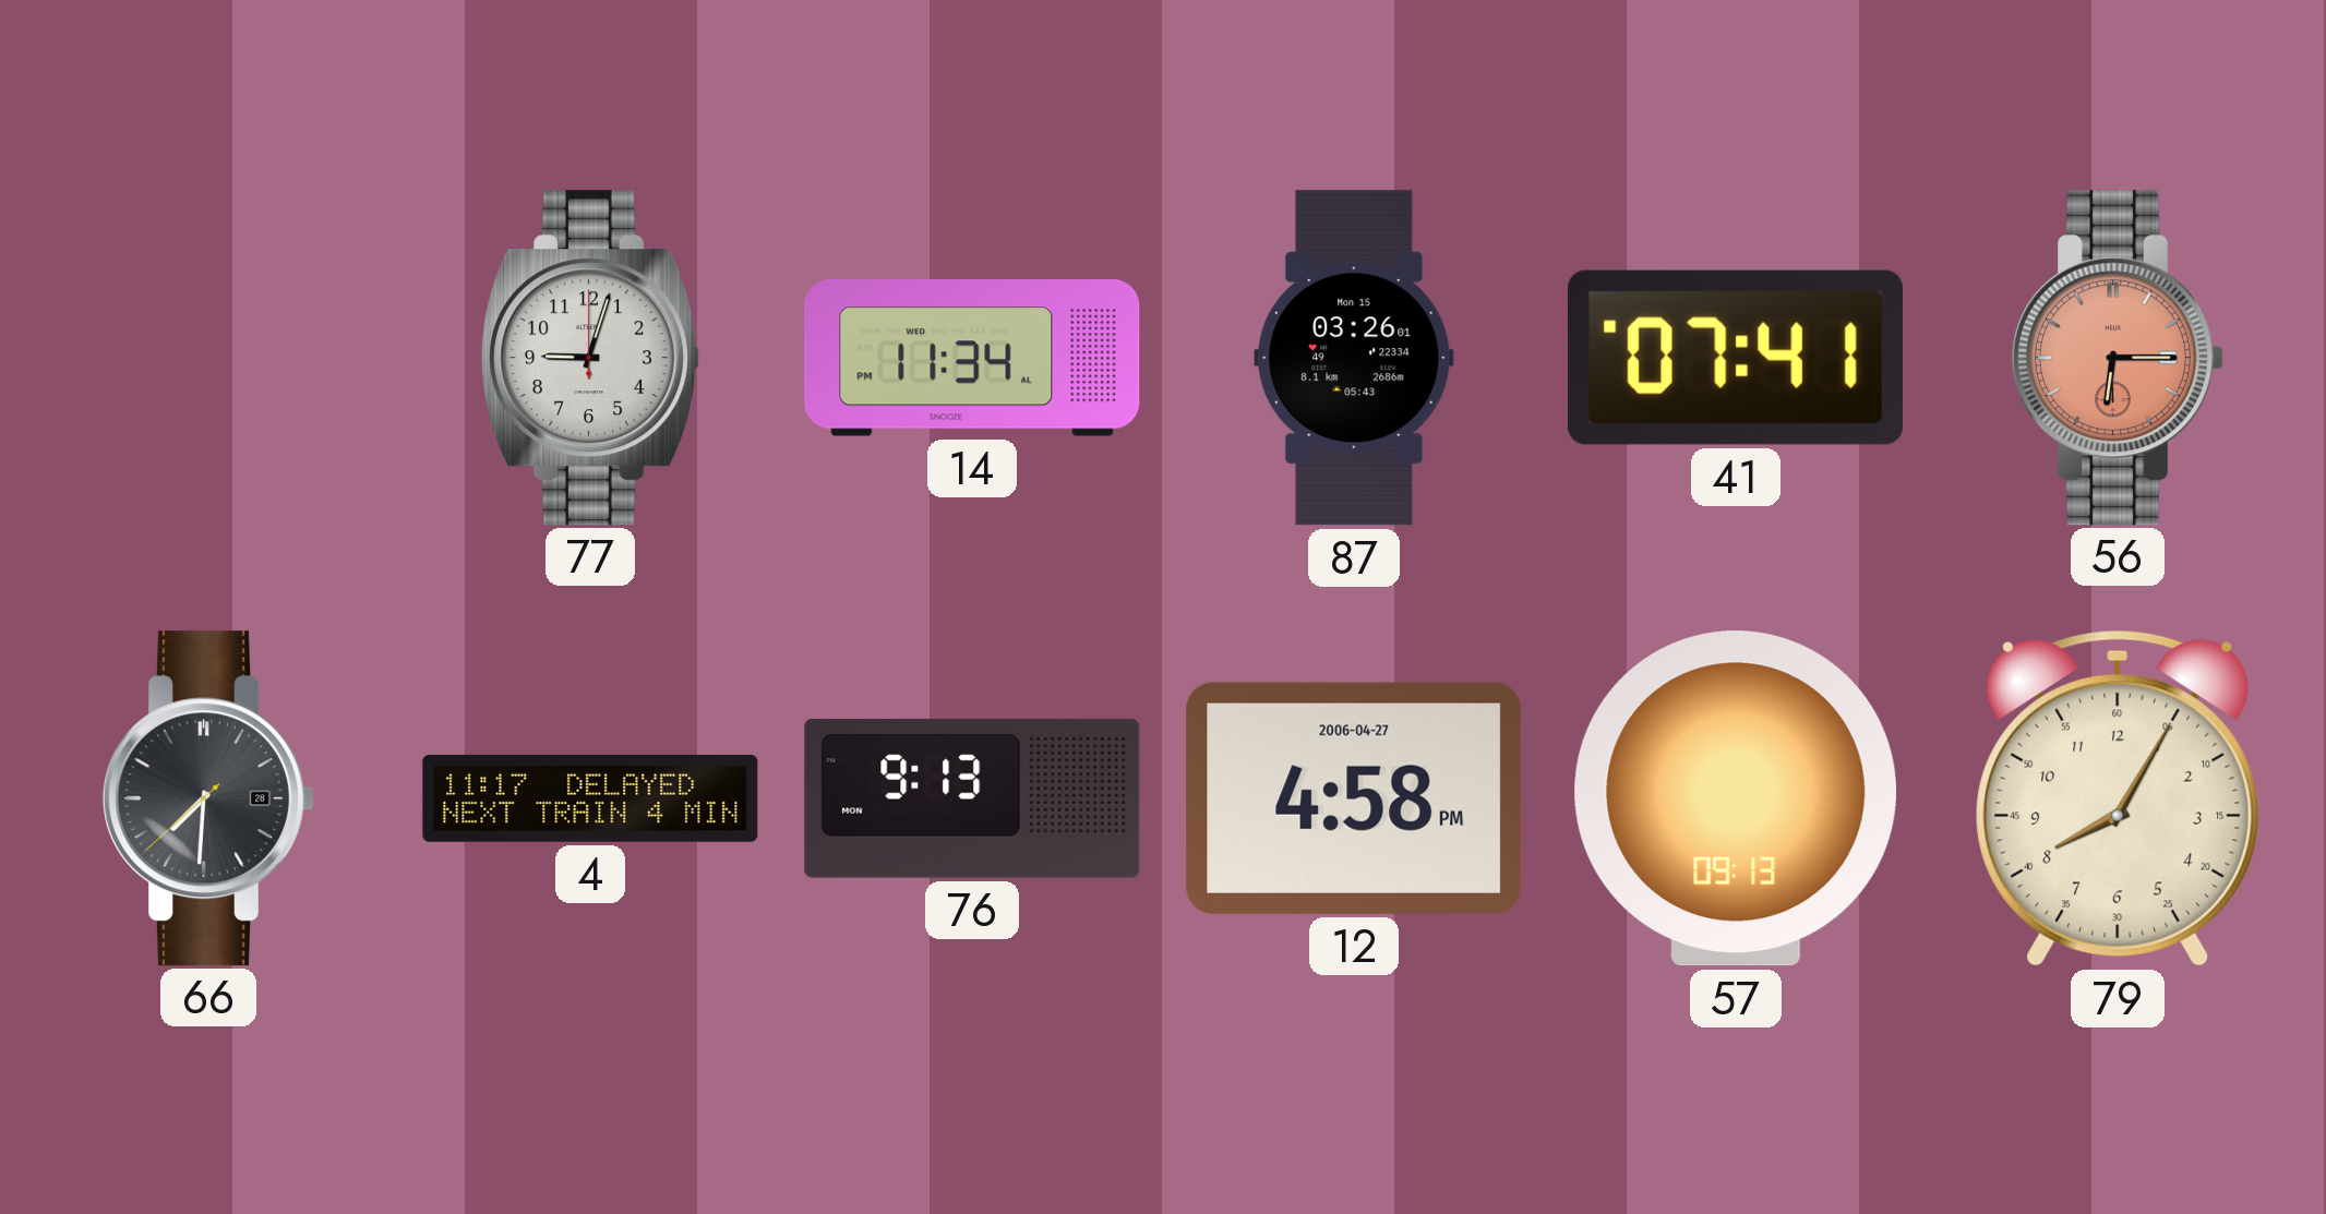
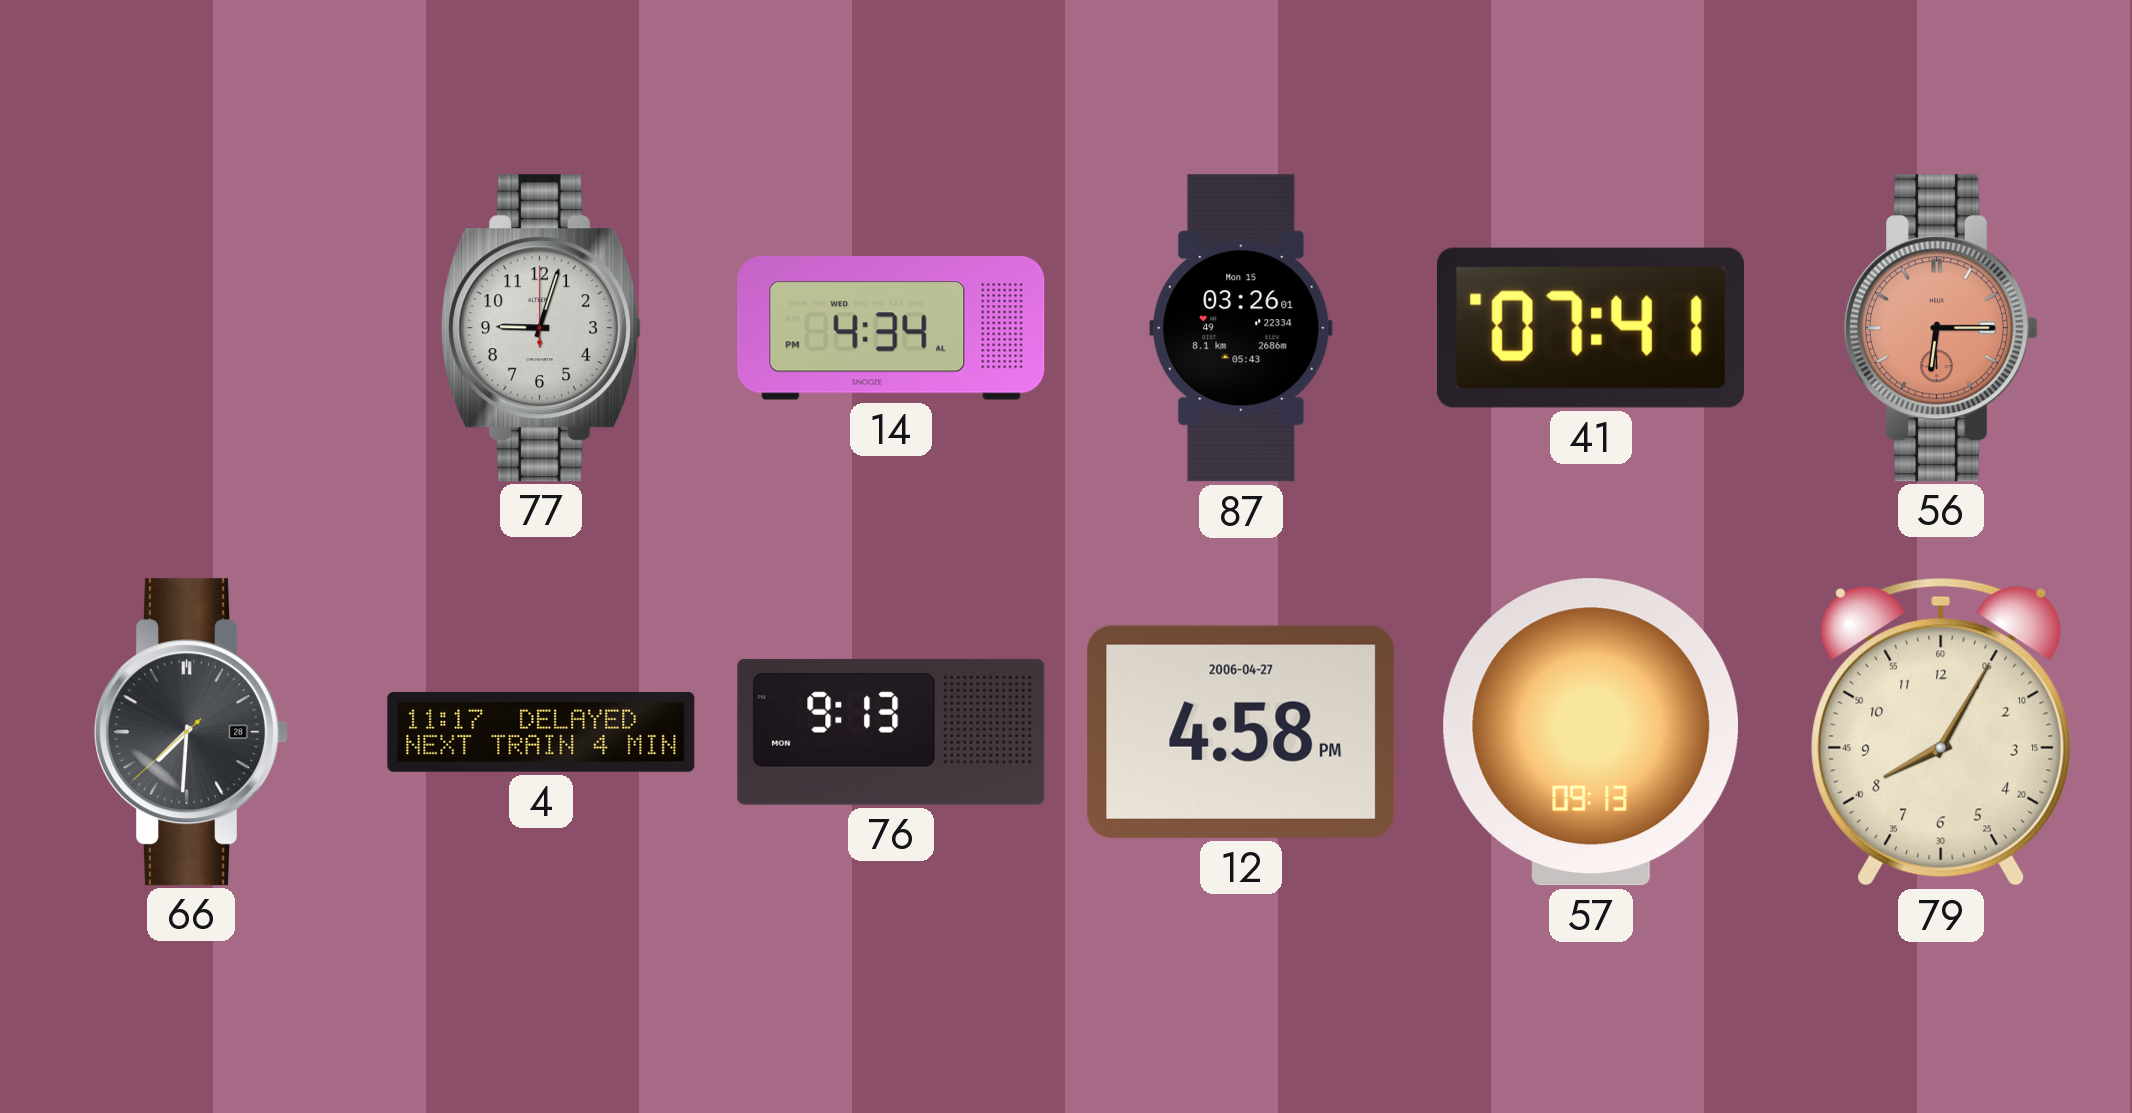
14: 11:34 -> 4:34 (891, 328)
